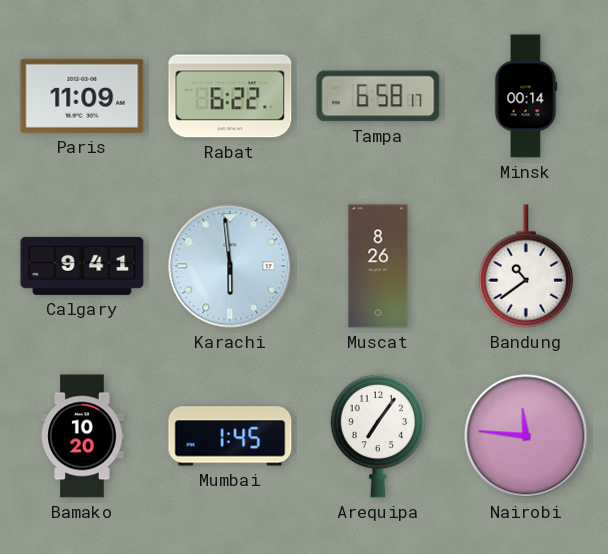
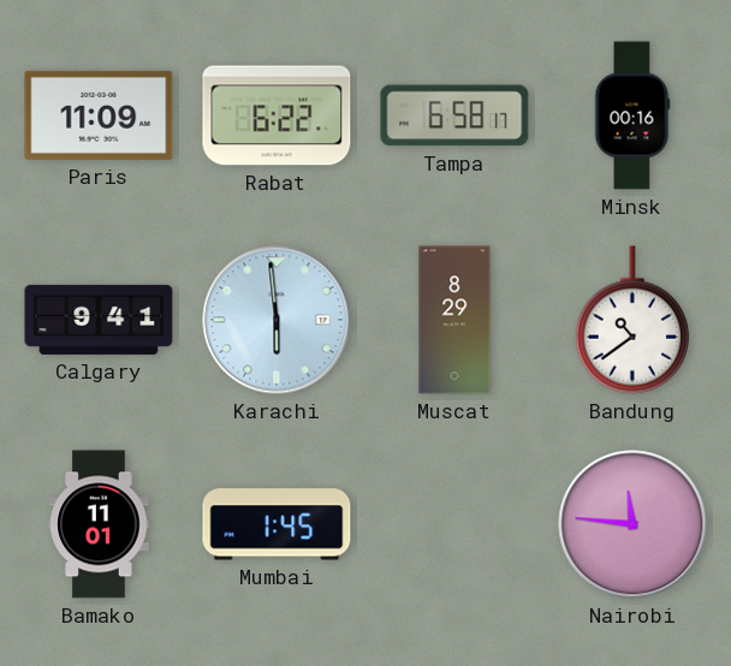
Minsk: 00:14 -> 00:16 (632, 115)
Muscat: 8:26 -> 8:29 (454, 320)
Bamako: 10:20 -> 11:01 (99, 524)
Arequipa: 7:06 -> none (378, 436)
